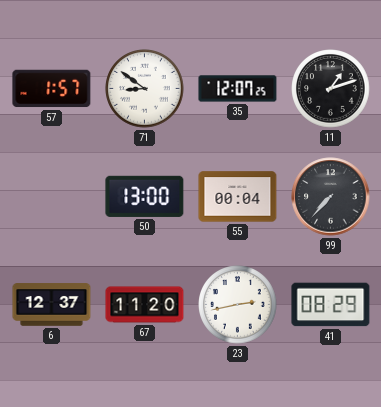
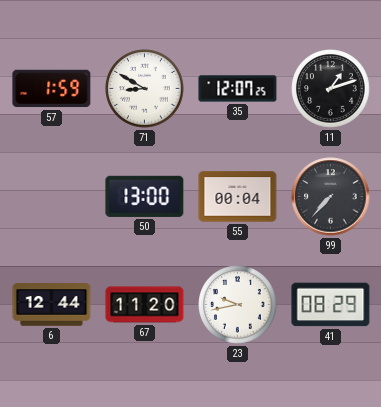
57: 1:57 -> 1:59 (52, 89)
71: 8:51 -> 8:50 (145, 89)
6: 12:37 -> 12:44 (52, 305)
23: 2:43 -> 9:43 (238, 305)
